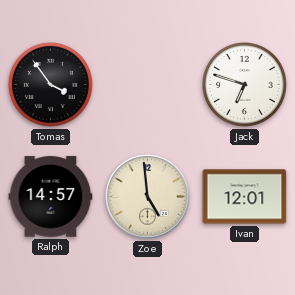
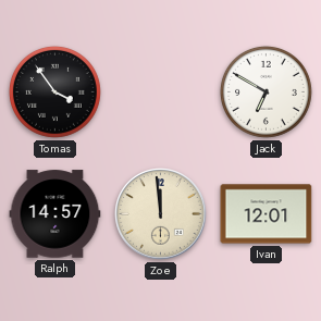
Jack: 6:48 -> 6:50 (266, 91)
Zoe: 4:59 -> 11:59 (161, 214)
